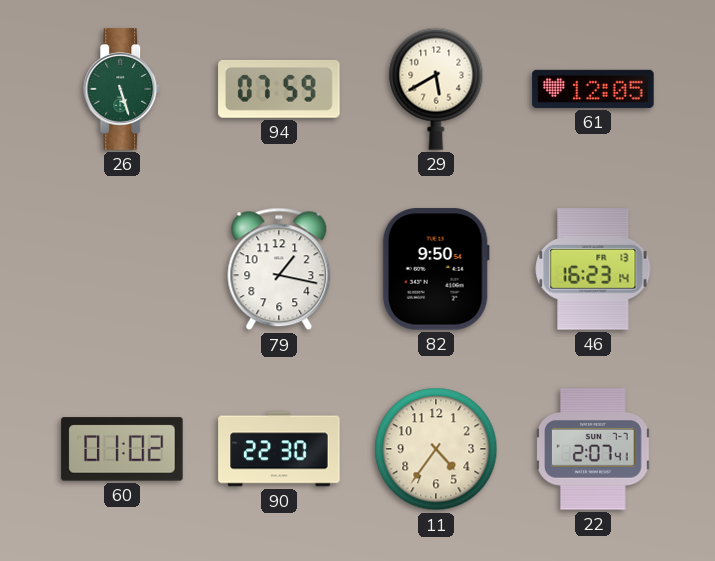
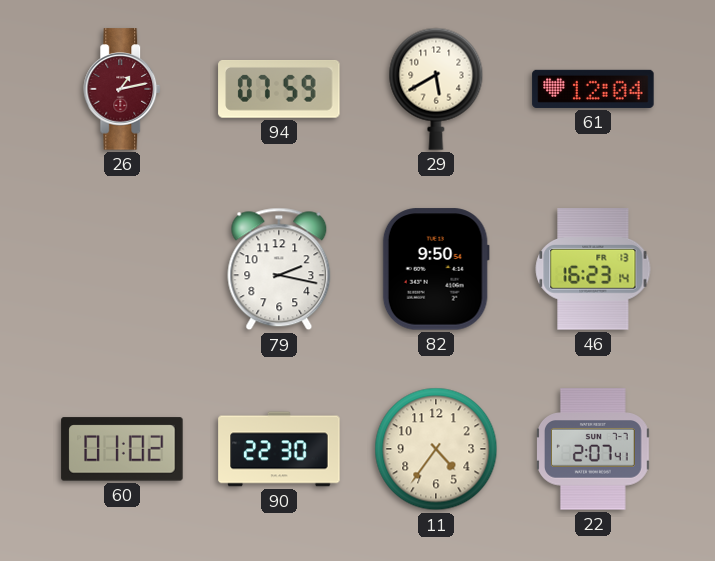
26: 5:27 -> 1:13 (123, 89)
26 dial: green -> burgundy (123, 89)
61: 12:05 -> 12:04 (593, 89)
79: 1:17 -> 2:17 (279, 269)
